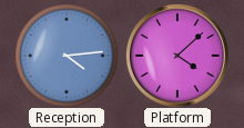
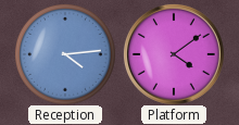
Platform: 4:08 -> 4:09 (174, 54)
